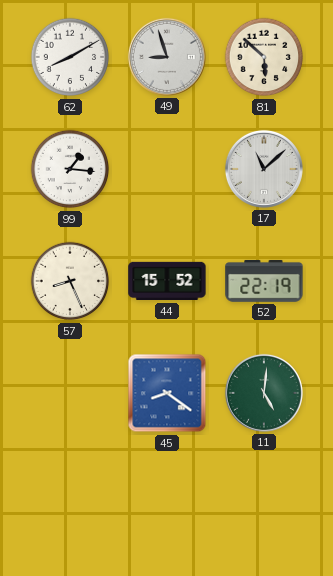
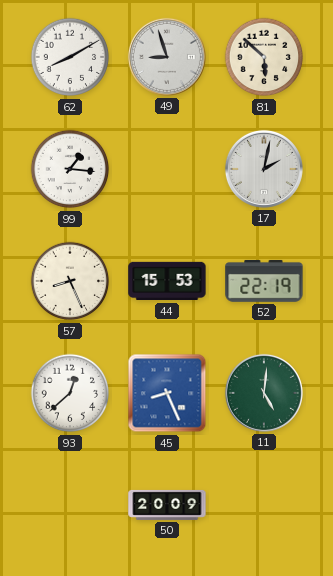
17: 11:08 -> 2:02 (264, 169)
44: 15:52 -> 15:53 (167, 281)
93: none -> 12:38 (70, 393)
45: 8:21 -> 8:26 (167, 393)
50: none -> 20:09 (167, 505)
